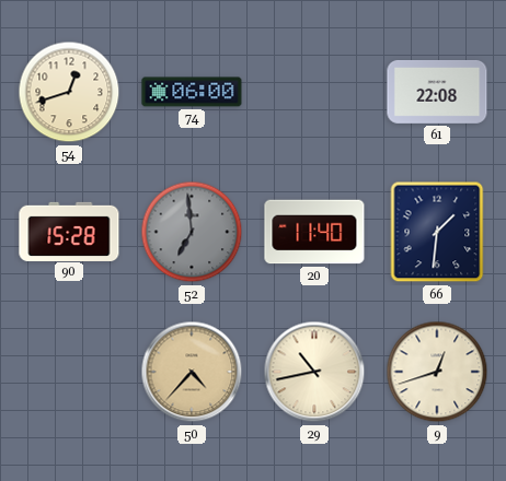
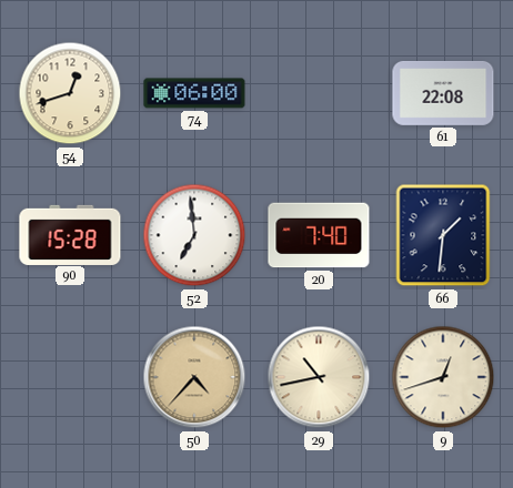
52 dial: grey -> white (194, 235)
20: 11:40 -> 7:40 (319, 235)
